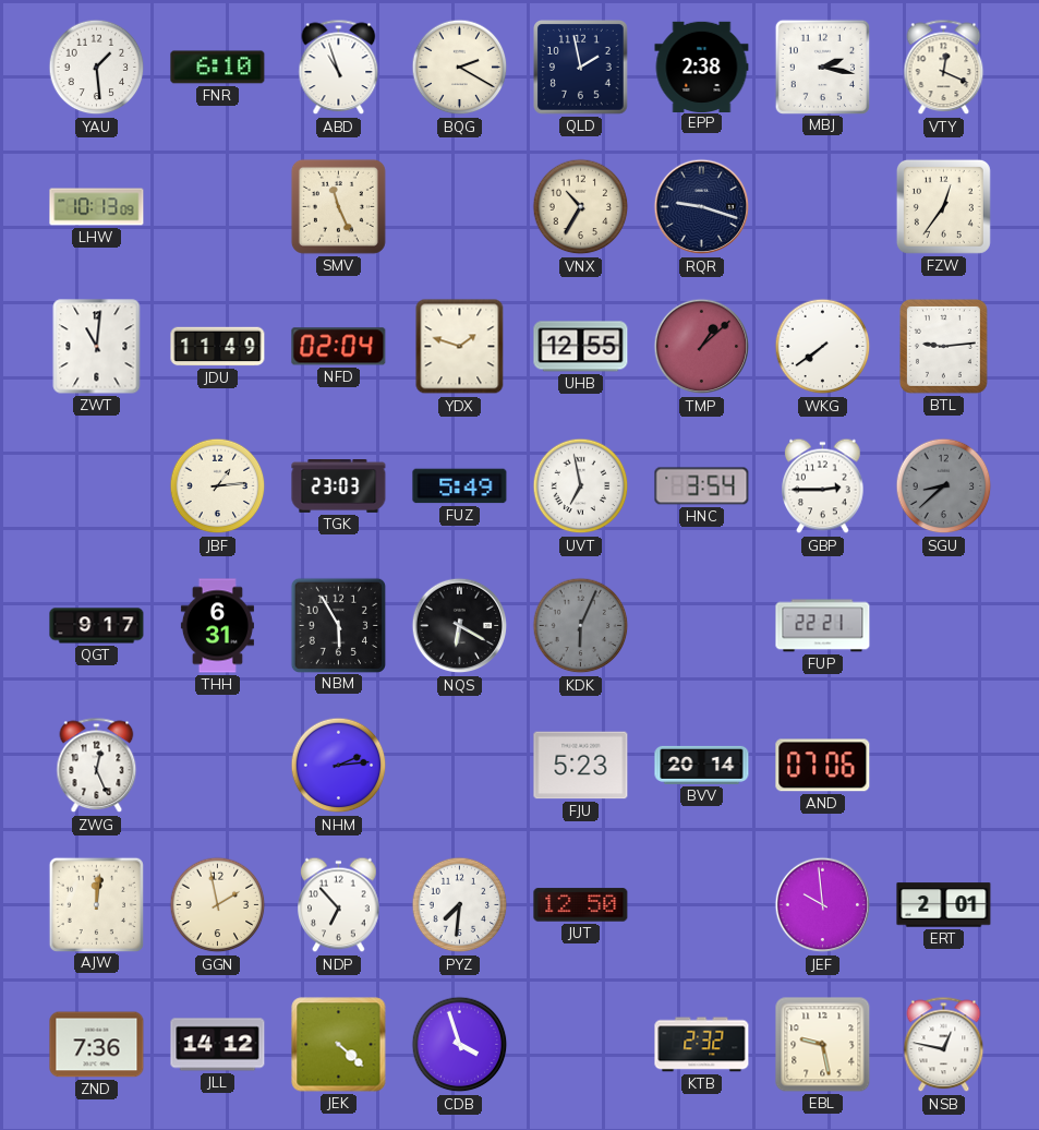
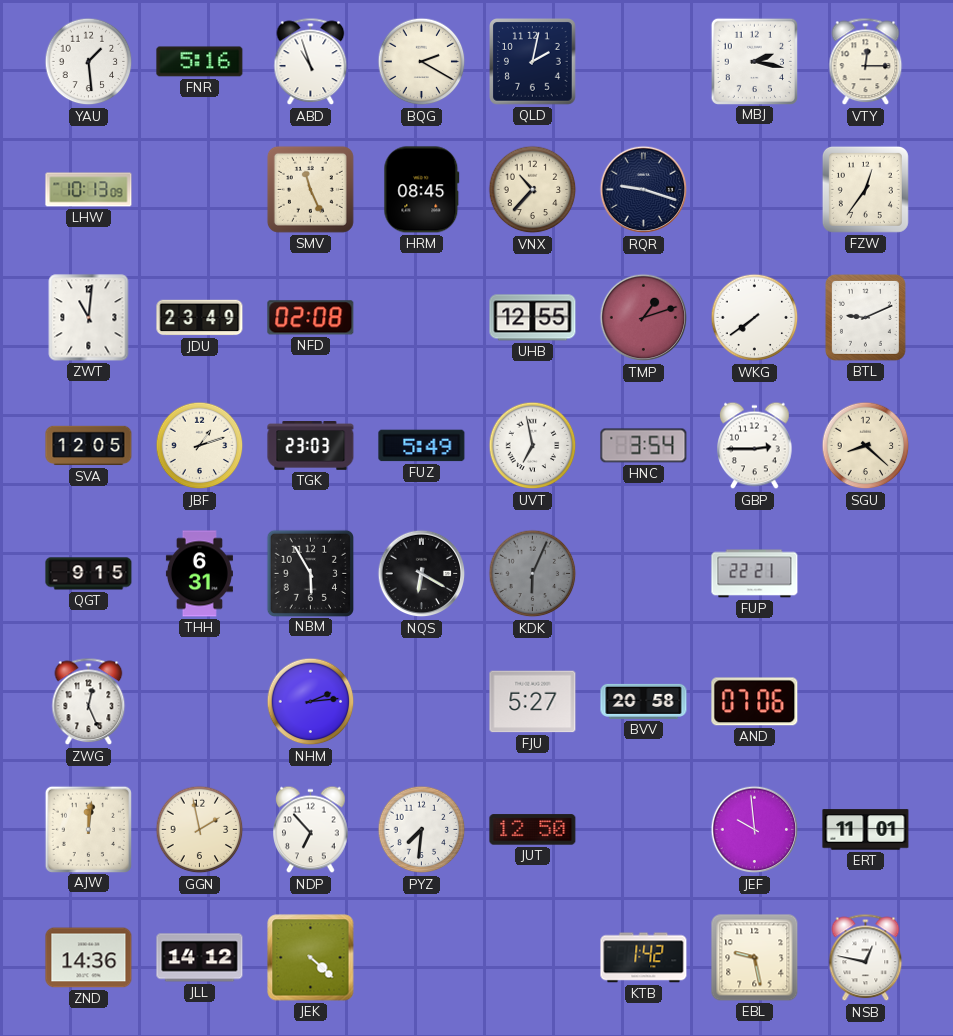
FNR: 6:10 -> 5:16 (200, 62)
QLD: 1:58 -> 2:02 (533, 62)
EPP: 2:38 -> none (702, 67)
VTY: 12:19 -> 12:15 (866, 62)
HRM: none -> 08:45 (422, 190)
VNX: 10:35 -> 10:37 (533, 190)
JDU: 11:49 -> 23:49 (200, 318)
NFD: 02:04 -> 02:08 (311, 318)
YDX: 1:48 -> none (460, 347)
TMP: 1:08 -> 1:12 (644, 318)
BTL: 9:14 -> 9:11 (865, 317)
SVA: none -> 12:05 (89, 446)
JBF: 1:14 -> 1:12 (200, 446)
SGU: 8:38 -> 8:22 (866, 446)
SGU dial: grey -> cream (866, 446)
QGT: 9:17 -> 9:15 (89, 574)
FJU: 5:23 -> 5:27 (533, 702)
BVV: 20:14 -> 20:58 (644, 701)
ERT: 2:01 -> 11:01 (866, 830)
ZND: 7:36 -> 14:36 (89, 958)
CDB: 3:57 -> none (460, 1045)
KTB: 2:32 -> 1:42 (644, 958)
